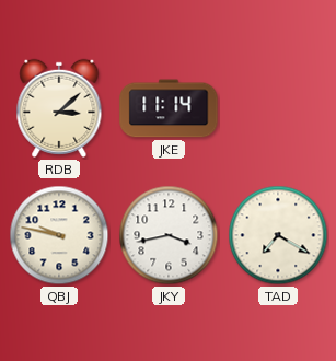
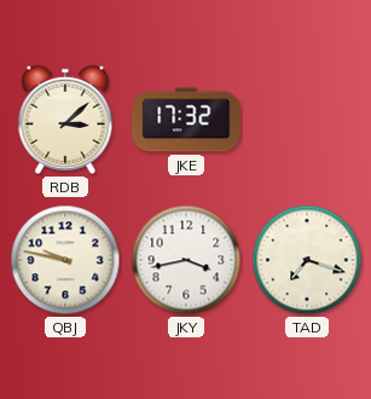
JKE: 11:14 -> 17:32 (186, 120)
TAD: 7:20 -> 7:18 (307, 260)
